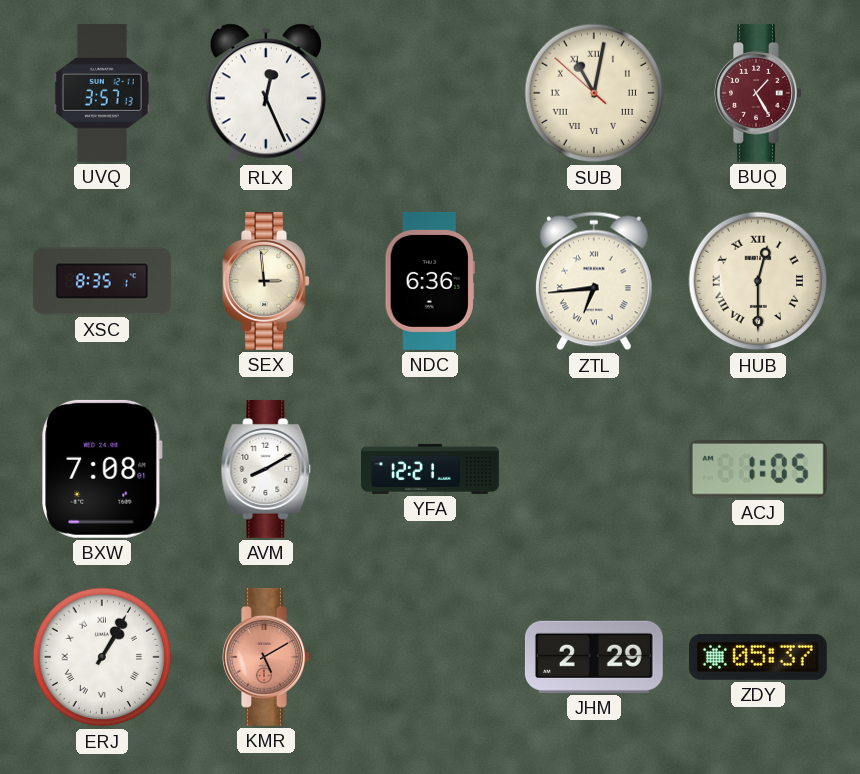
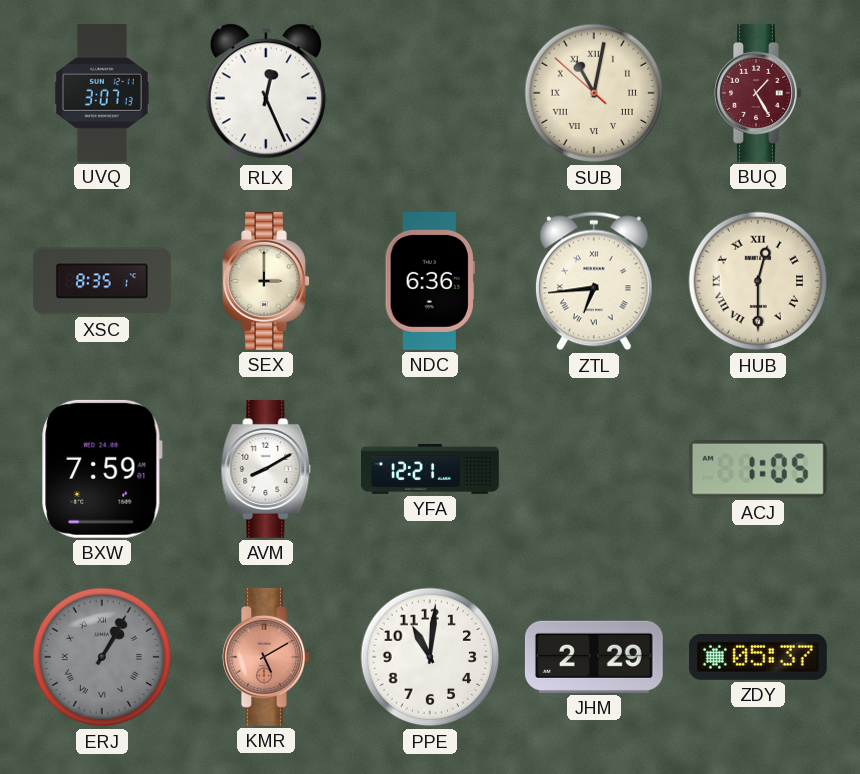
UVQ: 3:57 -> 3:07 (103, 93)
SEX: 2:59 -> 3:00 (266, 281)
BXW: 7:08 -> 7:59 (102, 469)
ERJ dial: white -> grey (102, 657)
PPE: none -> 11:01 (430, 657)
